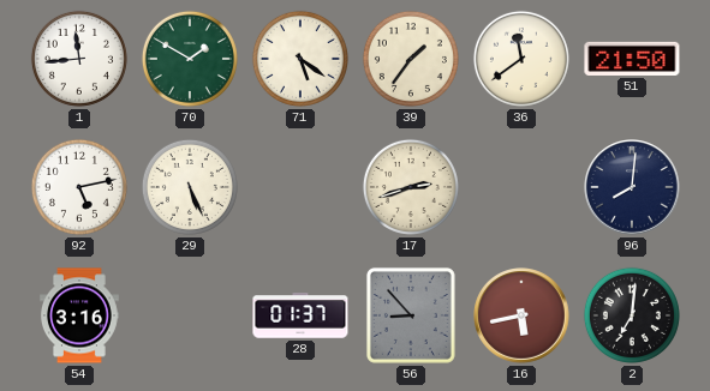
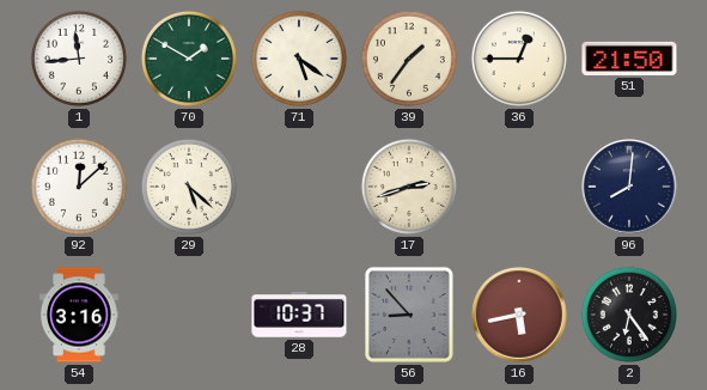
36: 11:39 -> 12:45 (519, 59)
92: 5:13 -> 12:08 (79, 187)
29: 5:26 -> 5:22 (189, 187)
28: 01:37 -> 10:37 (299, 315)
2: 7:01 -> 6:24 (629, 315)
